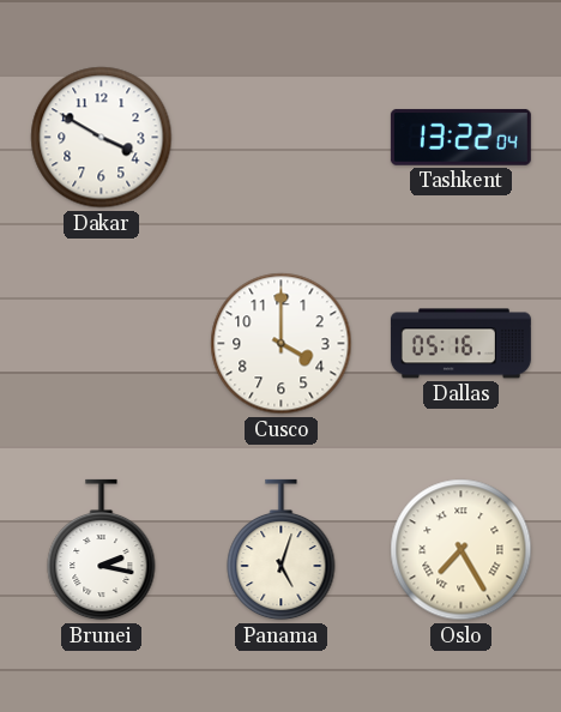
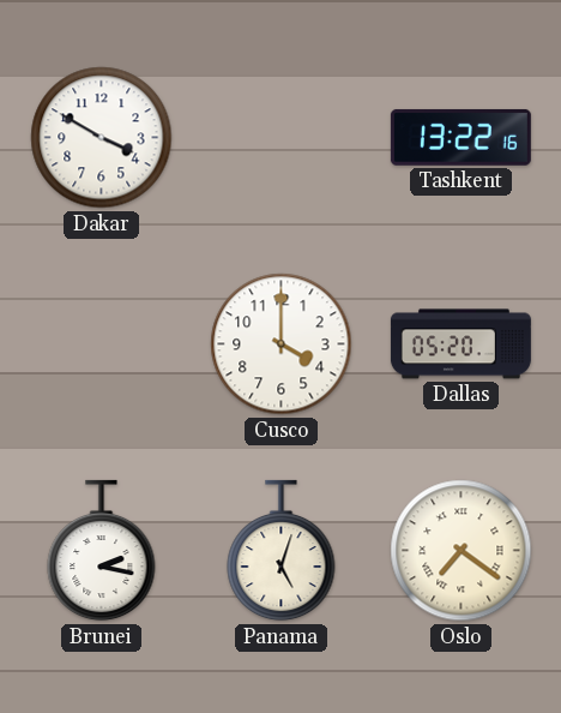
Tashkent: 13:22:04 -> 13:22:16 (460, 138)
Dallas: 05:16 -> 05:20 (460, 344)
Oslo: 7:25 -> 7:21 (462, 551)
